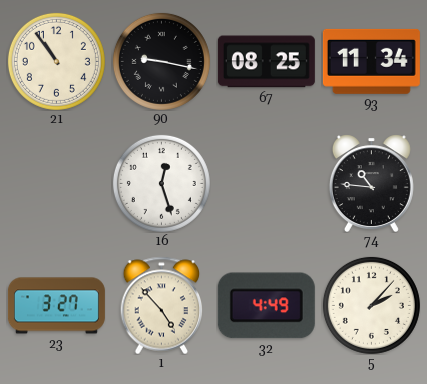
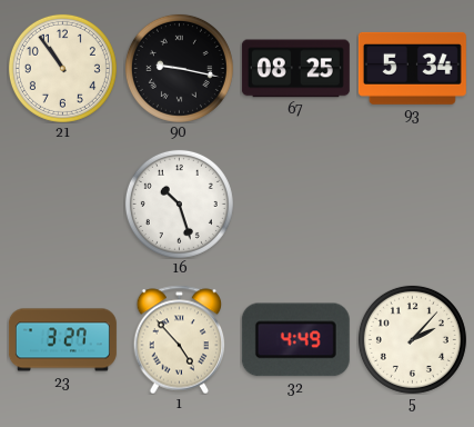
93: 11:34 -> 5:34 (412, 68)
16: 12:27 -> 10:27 (179, 203)
74: 10:46 -> none (371, 183)
